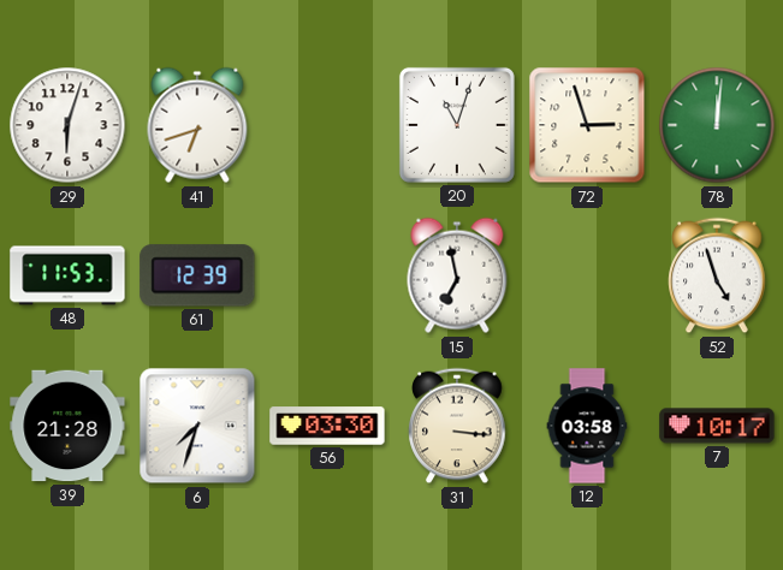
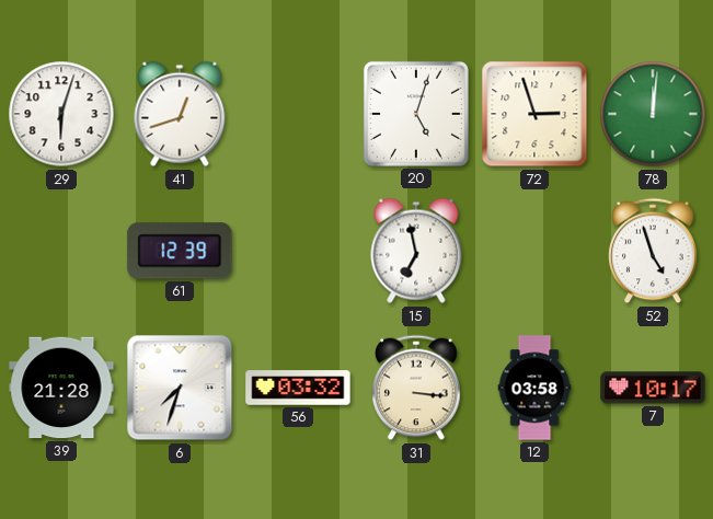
41: 6:42 -> 12:42 (180, 114)
20: 11:03 -> 5:03 (416, 114)
48: 11:53 -> none (67, 275)
56: 03:30 -> 03:32 (298, 388)
